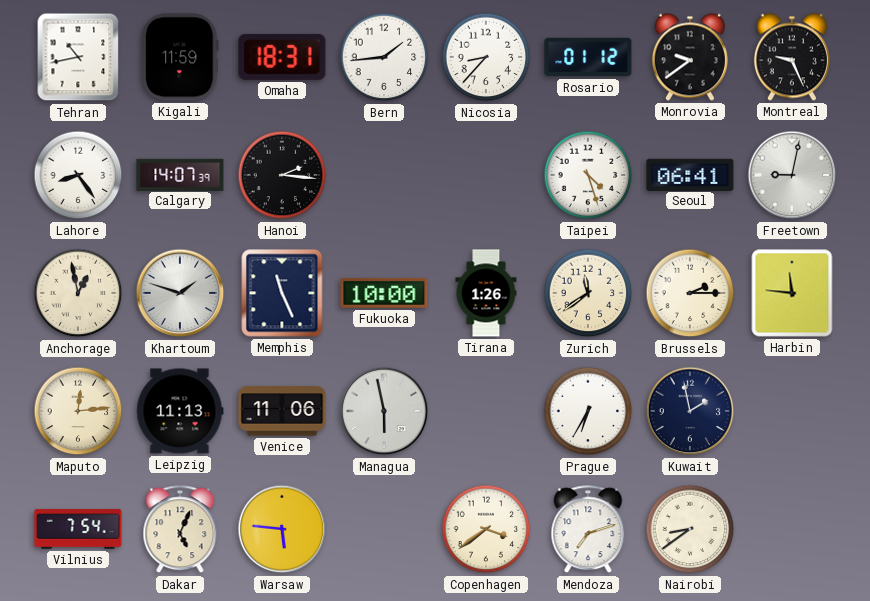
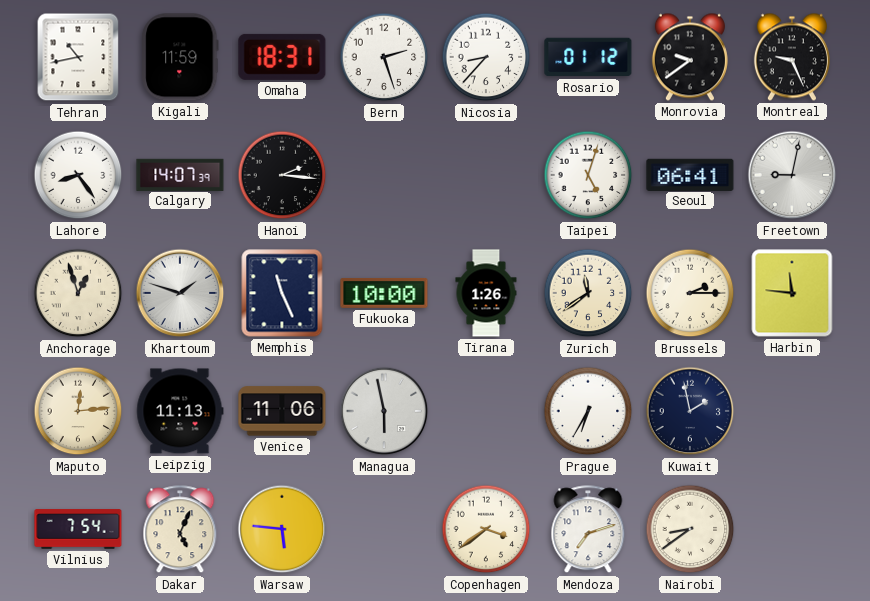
Bern: 1:44 -> 2:27 (384, 57)
Taipei: 4:27 -> 5:03 (588, 175)
Anchorage: 12:58 -> 12:57 (78, 293)
